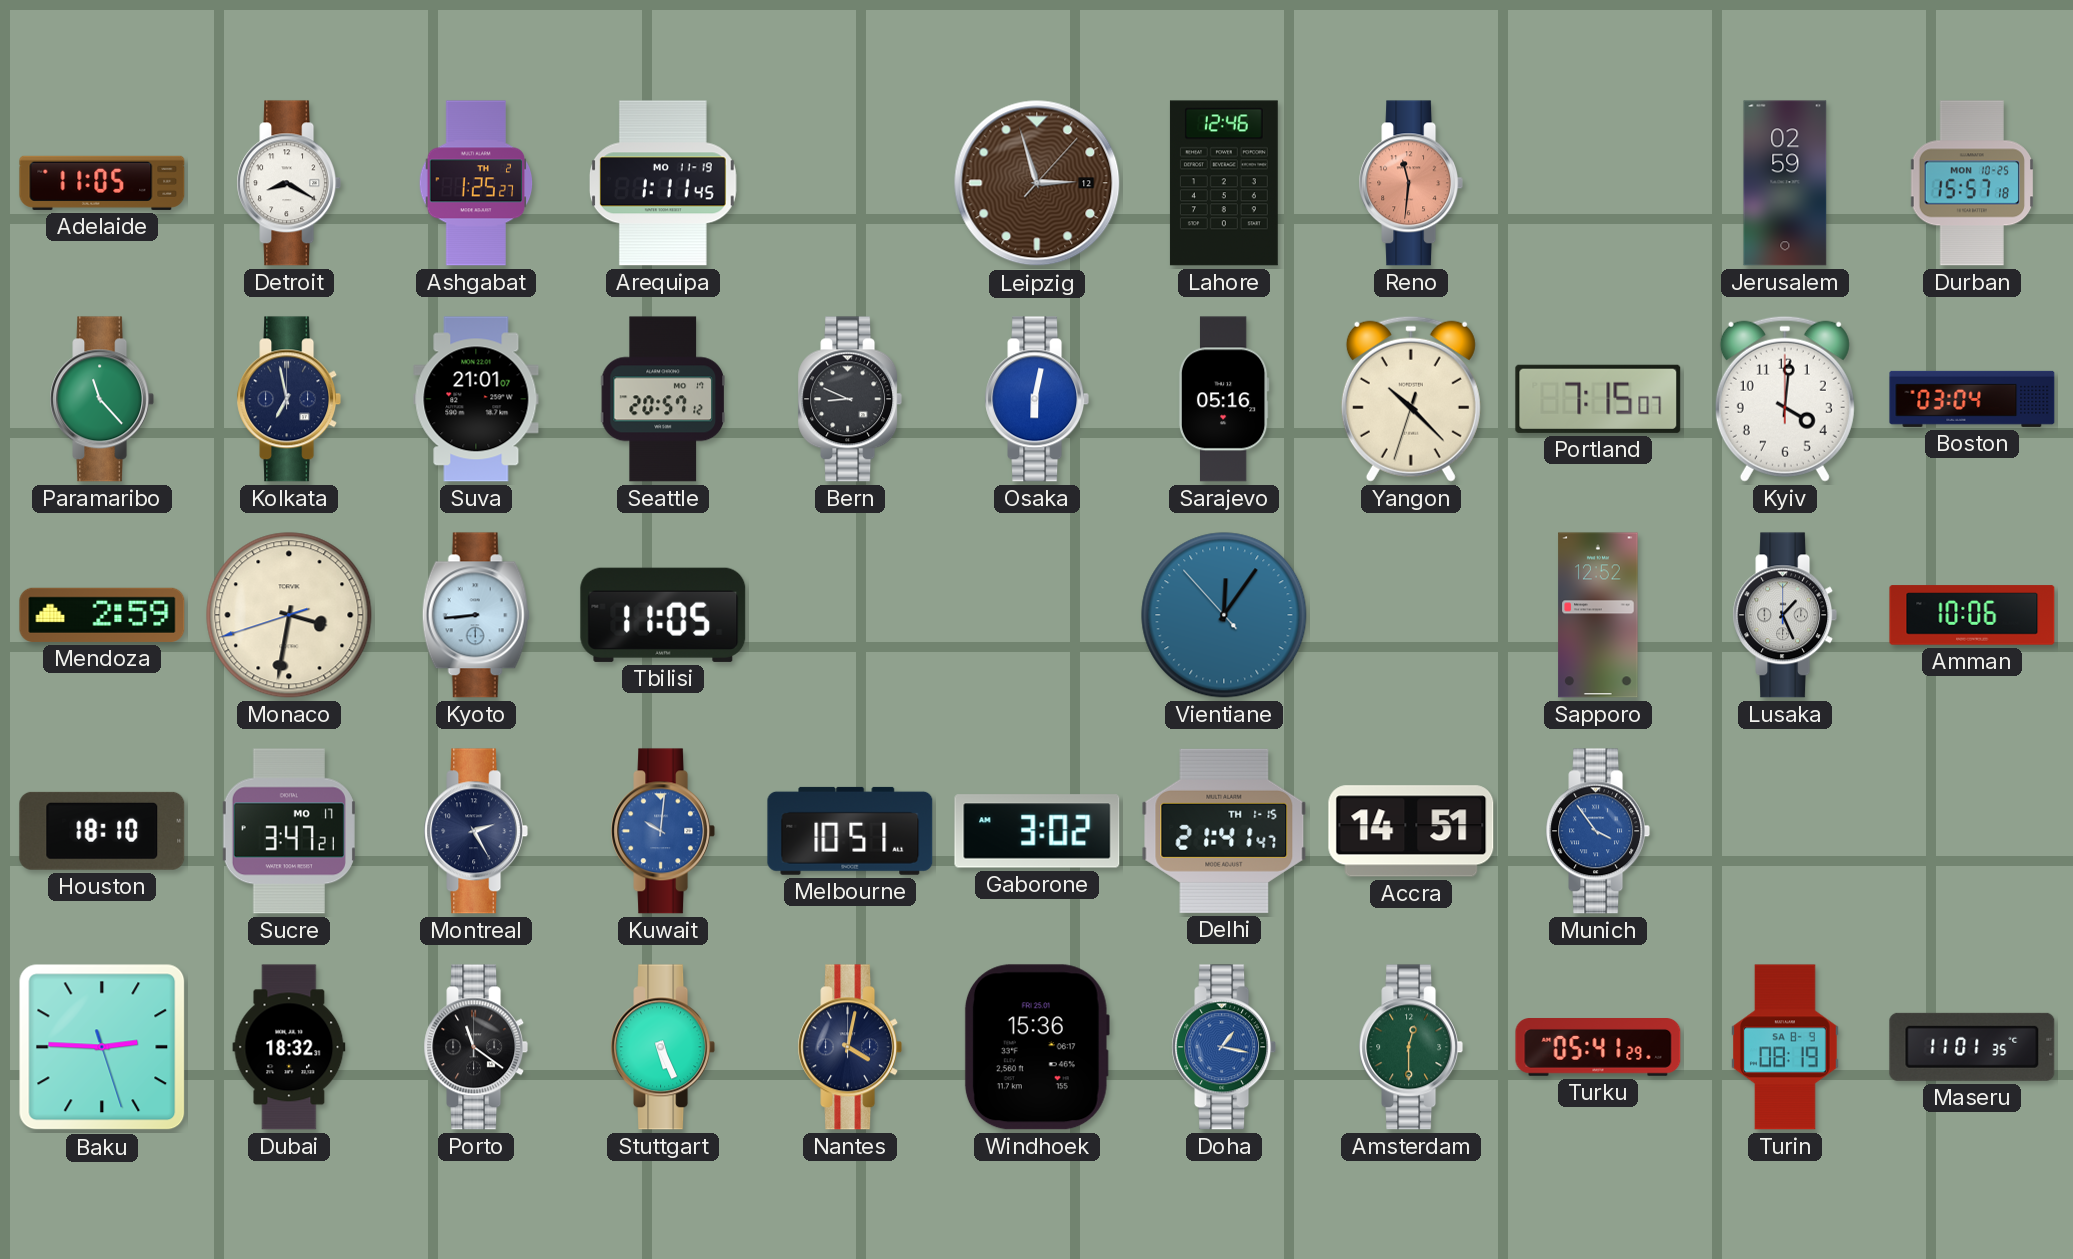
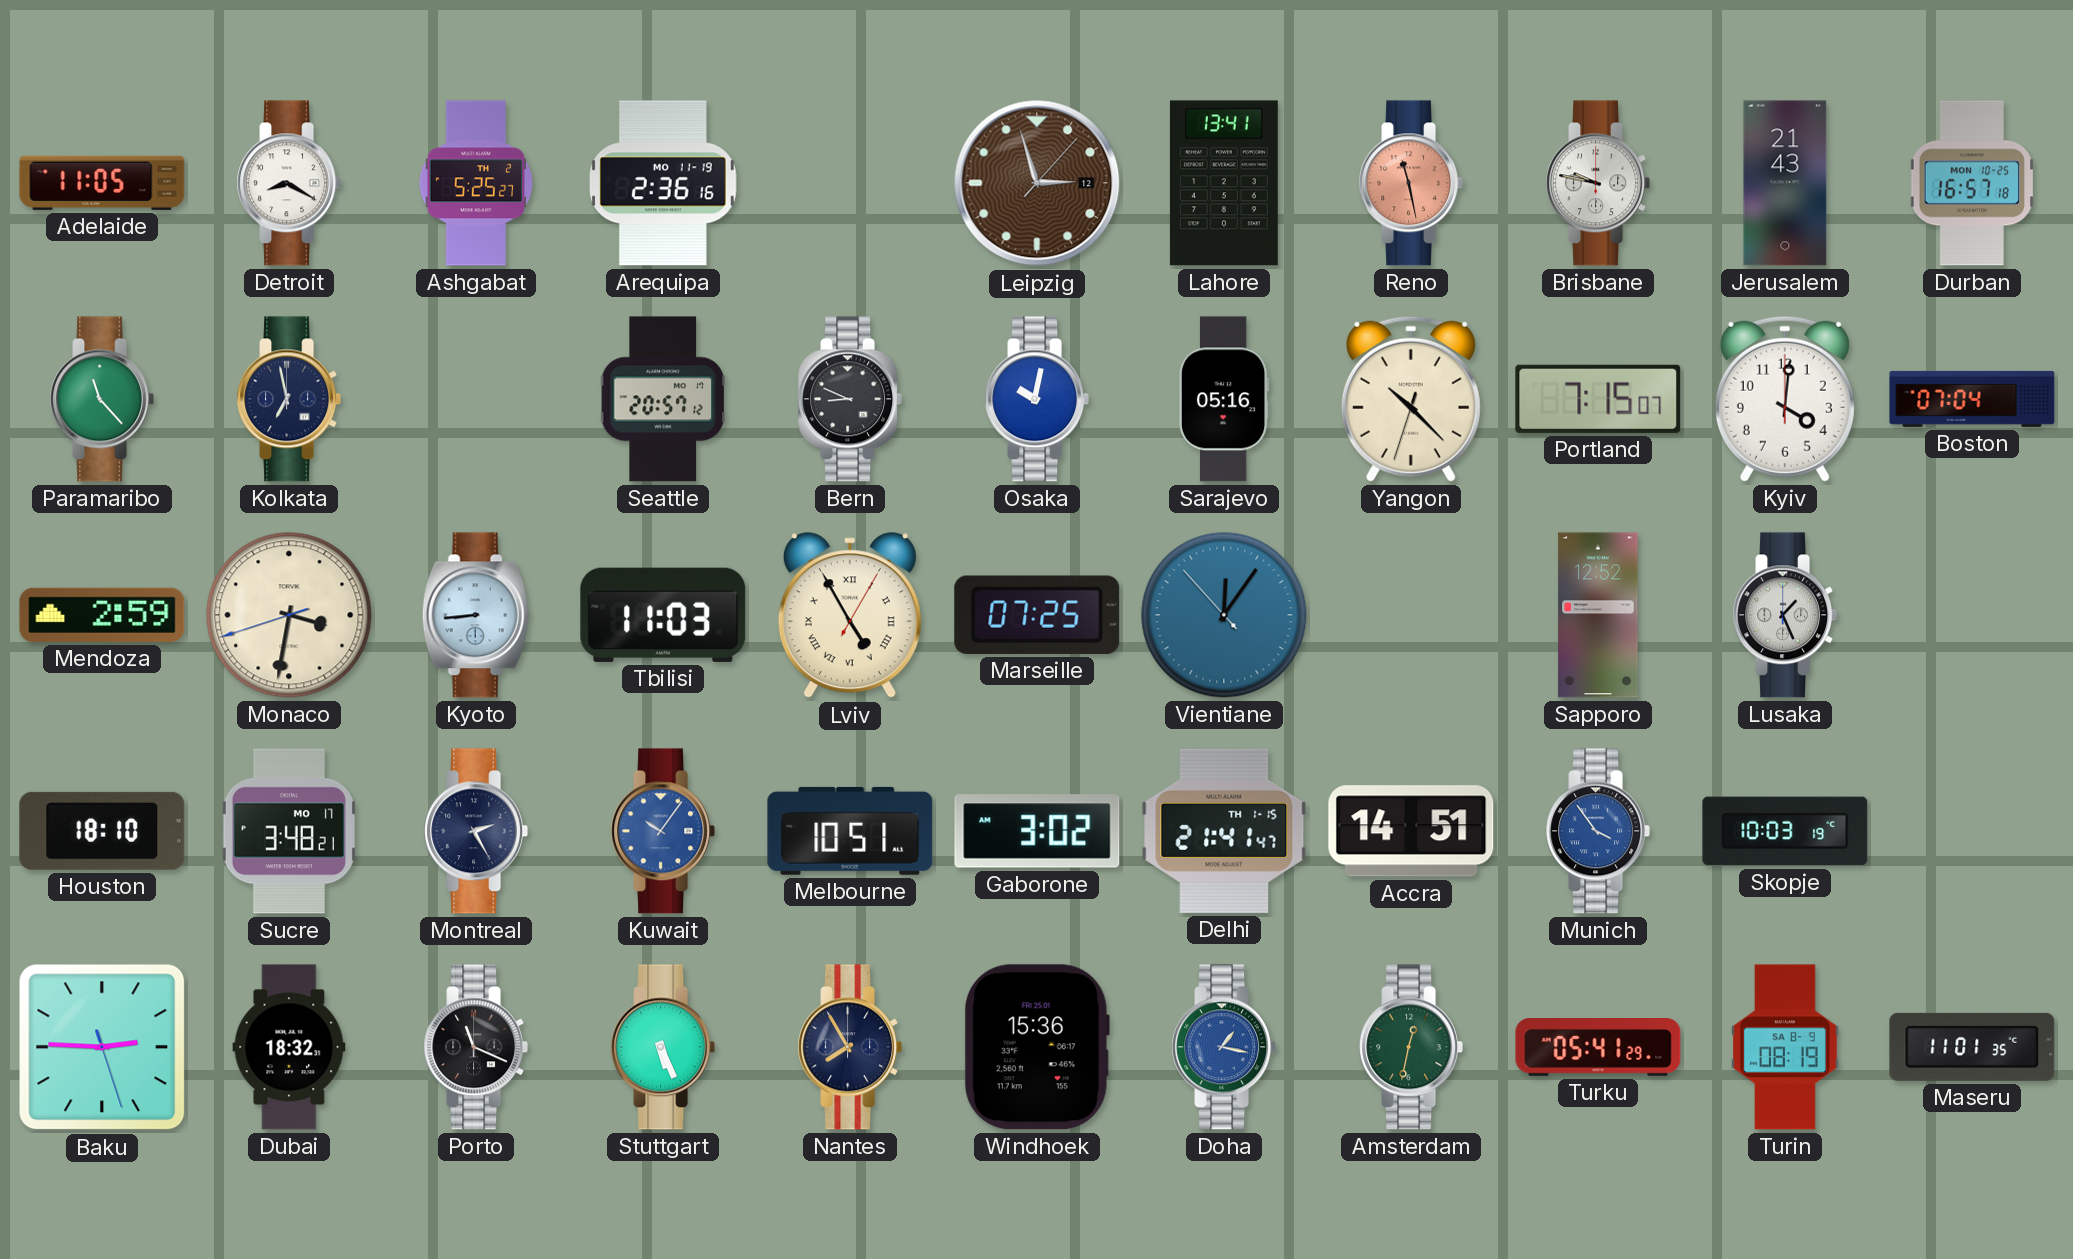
Ashgabat: 1:25 -> 5:25 (476, 183)
Arequipa: 1:11 -> 2:36 (663, 183)
Lahore: 12:46 -> 13:41 (1224, 183)
Reno: 11:31 -> 11:28 (1411, 183)
Brisbane: none -> 9:47 (1598, 183)
Jerusalem: 02:59 -> 21:43 (1785, 183)
Durban: 15:57 -> 16:57 (1972, 183)
Suva: 21:01 -> none (476, 399)
Osaka: 6:02 -> 10:02 (1037, 399)
Boston: 03:04 -> 07:04 (1972, 399)
Tbilisi: 11:05 -> 11:03 (663, 615)
Lviv: none -> 4:55 (850, 616)
Marseille: none -> 07:25 (1037, 615)
Amman: 10:06 -> none (1972, 615)
Sucre: 3:47 -> 3:48 (289, 831)
Kuwait: 10:01 -> 10:06 (663, 831)
Skopje: none -> 10:03 (1785, 831)
Porto: 11:21 -> 11:19 (476, 1047)
Nantes: 4:02 -> 7:55 (850, 1047)
Amsterdam: 12:30 -> 12:32 (1411, 1047)
